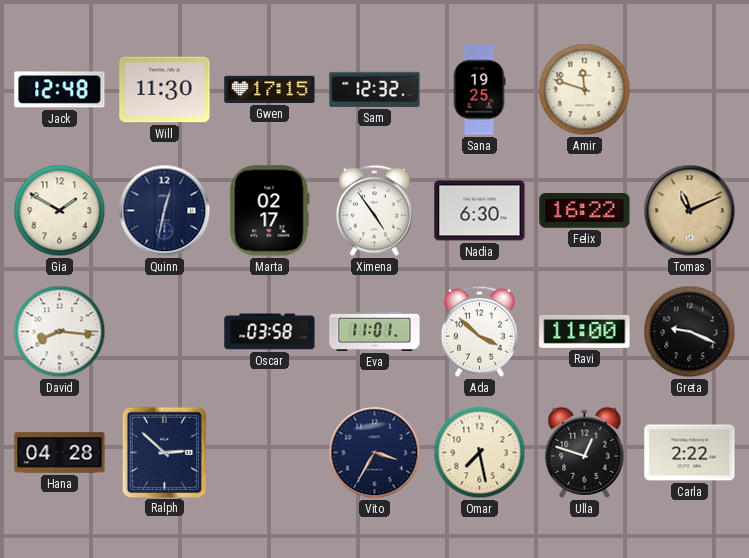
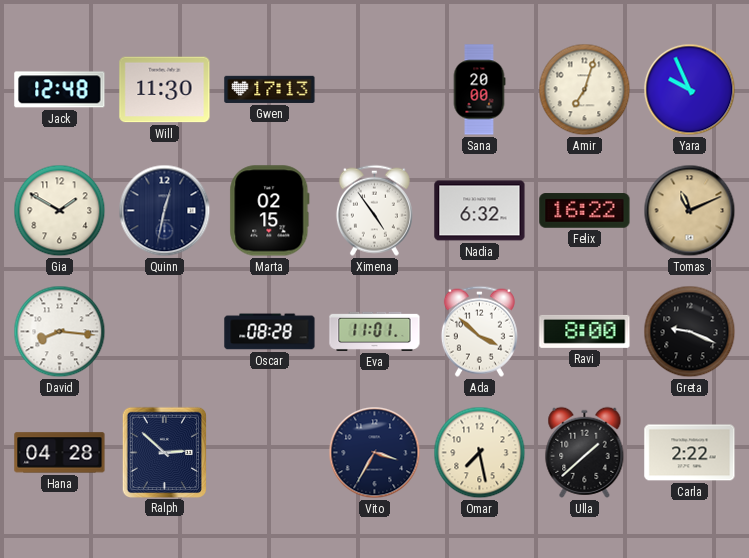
Gwen: 17:15 -> 17:13 (270, 89)
Sam: 12:32 -> none (375, 89)
Sana: 19:25 -> 20:00 (479, 90)
Amir: 11:48 -> 7:03 (585, 90)
Yara: none -> 9:56 (690, 90)
Marta: 02:17 -> 02:15 (270, 211)
Nadia: 6:30 -> 6:32 (480, 211)
Oscar: 03:58 -> 08:28 (270, 332)
Ravi: 11:00 -> 8:00 (585, 331)
Ulla: 12:48 -> 1:38 (585, 452)
